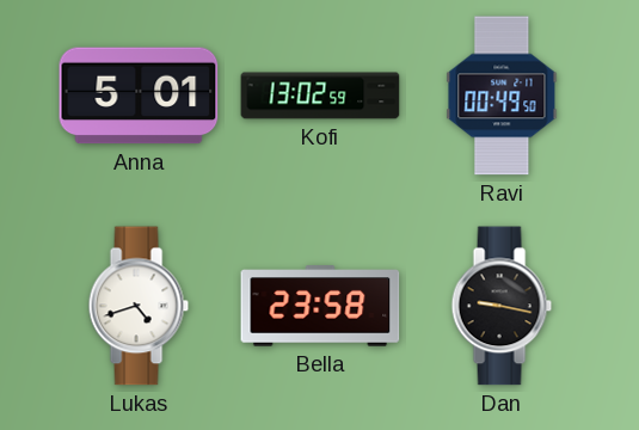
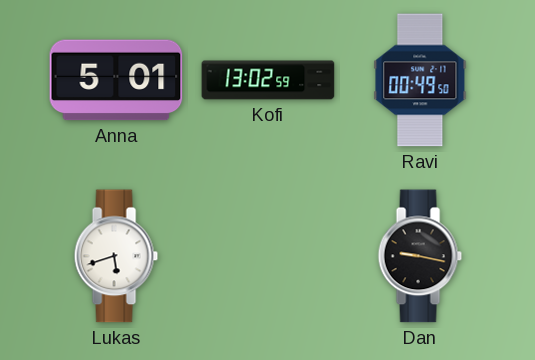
Lukas: 4:42 -> 5:42 (116, 256)
Bella: 23:58 -> none (320, 306)
